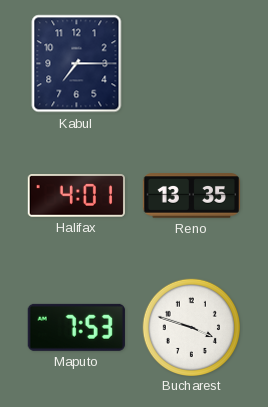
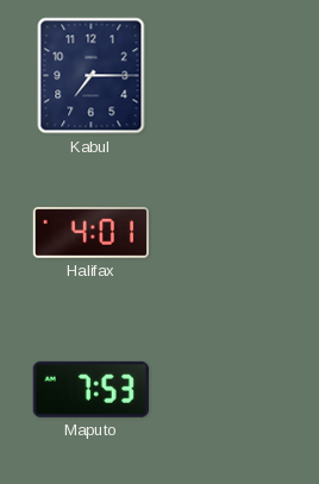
Reno: 13:35 -> none (191, 196)
Bucharest: 3:48 -> none (191, 327)
